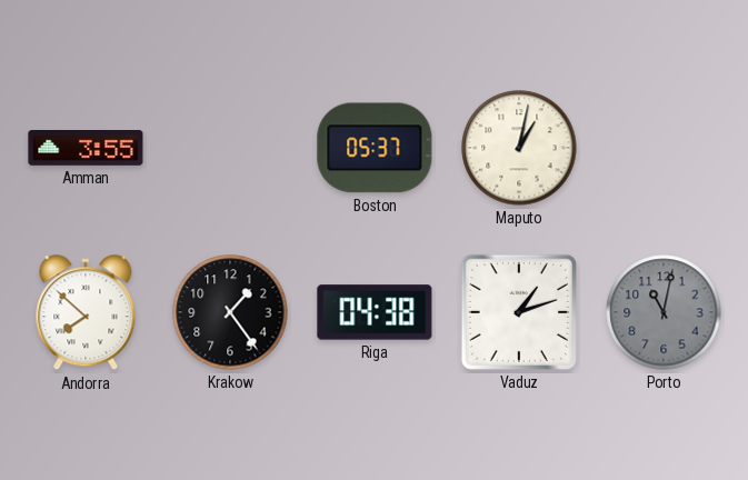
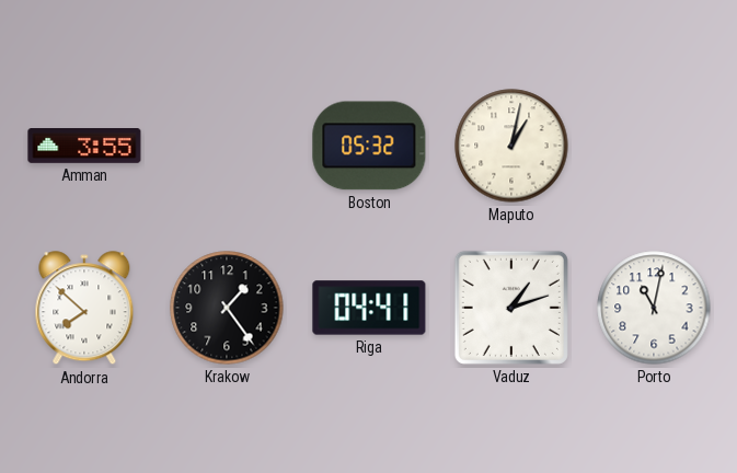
Boston: 05:37 -> 05:32 (369, 146)
Riga: 04:38 -> 04:41 (369, 308)
Porto dial: grey -> white (654, 308)
